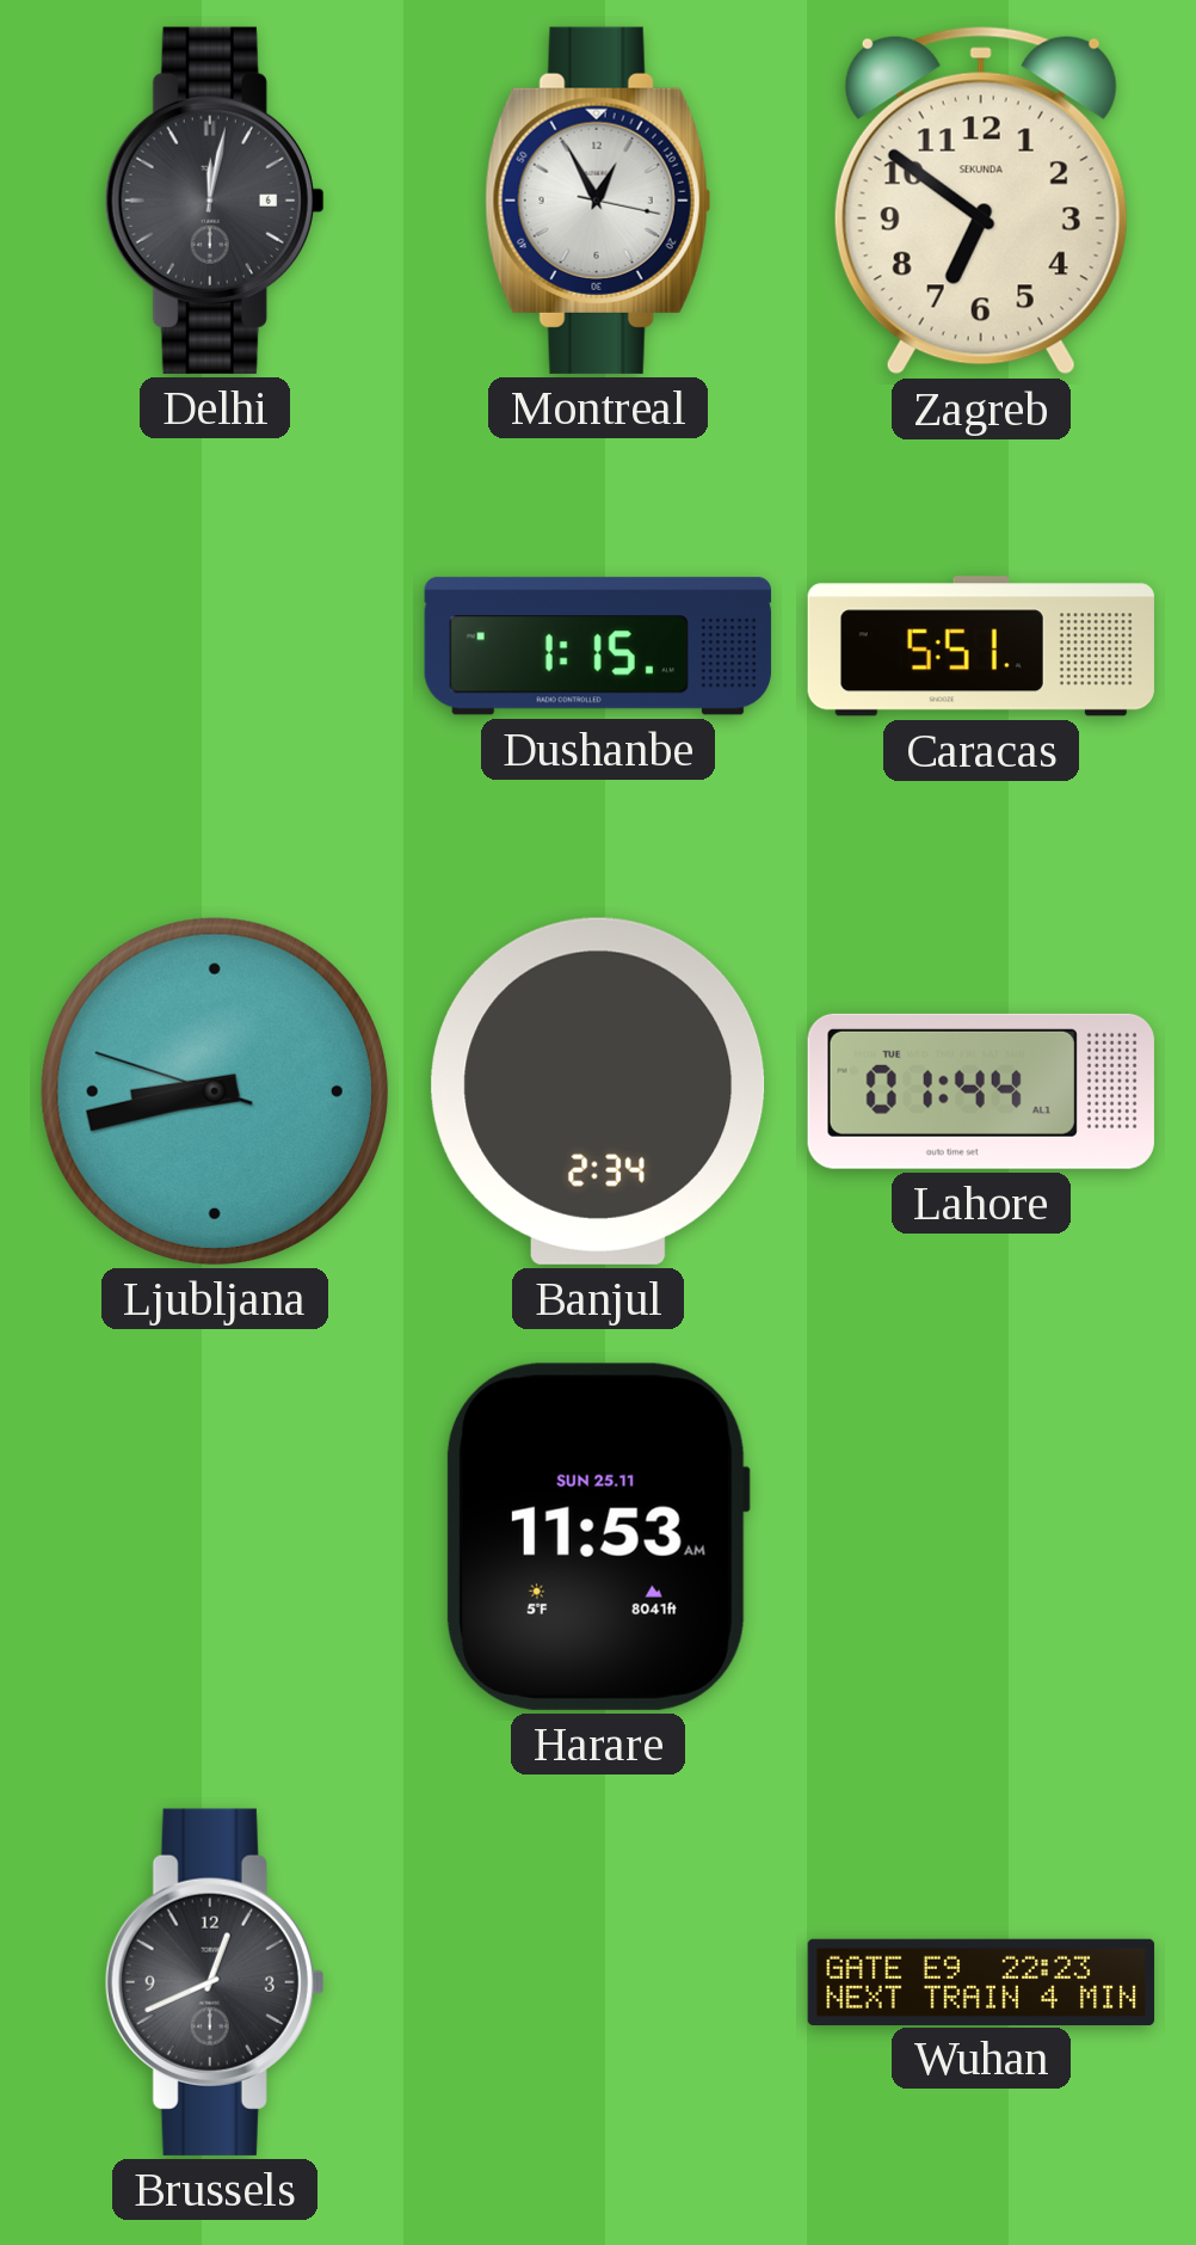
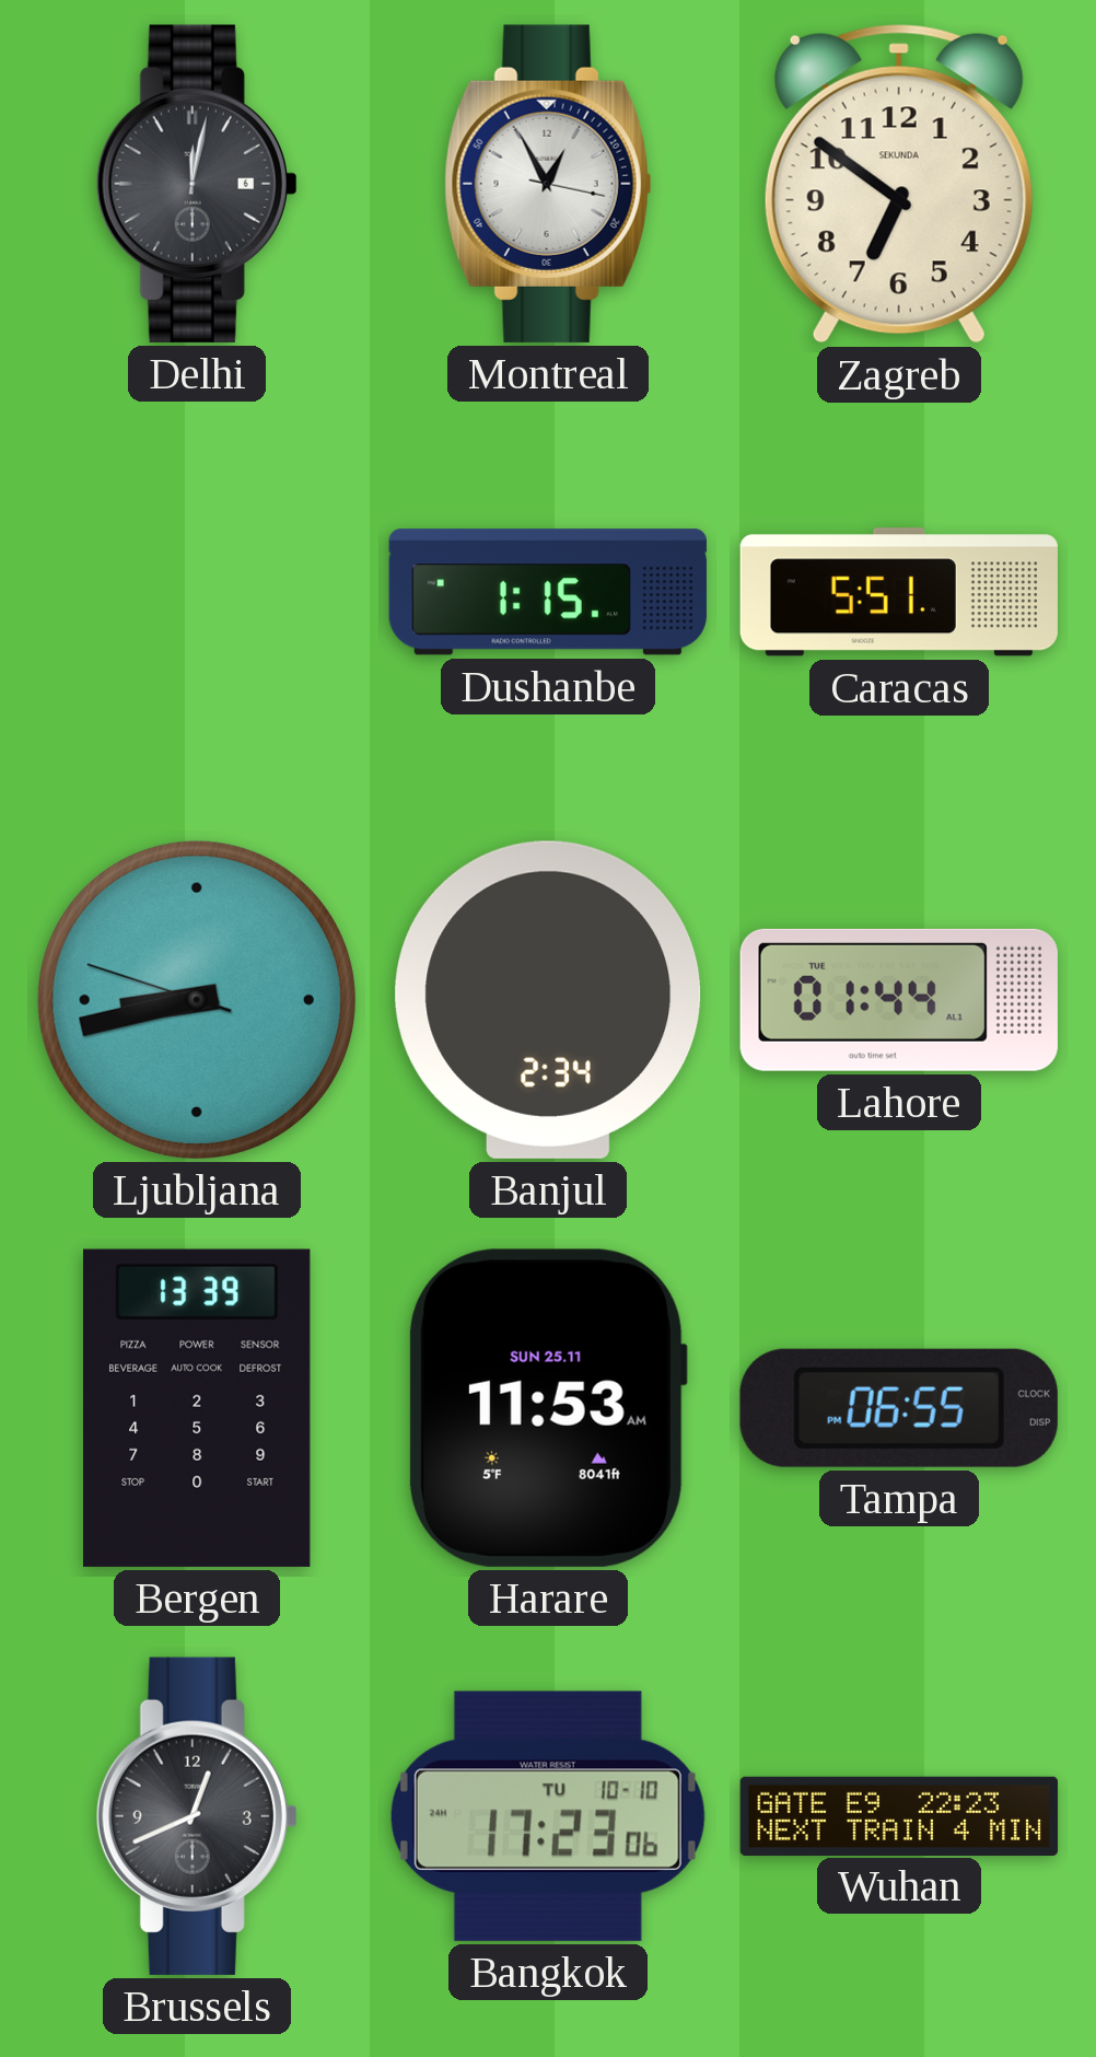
Bergen: none -> 13:39 (198, 1408)
Tampa: none -> 06:55 (899, 1408)
Bangkok: none -> 17:23 (548, 1816)
